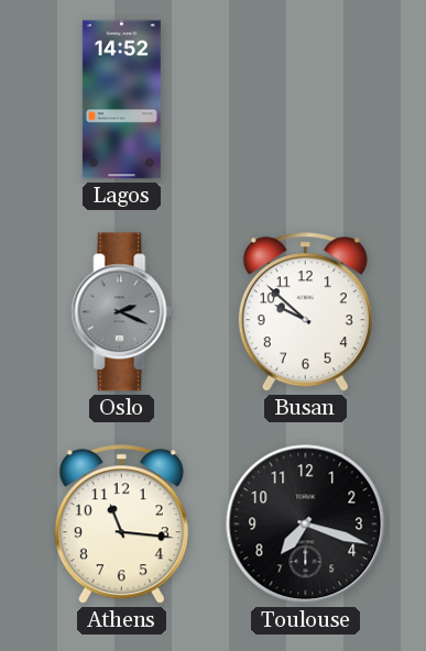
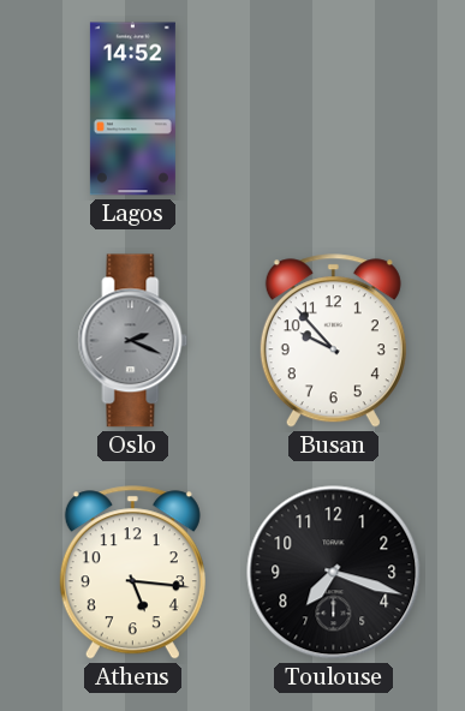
Busan: 9:52 -> 9:53 (333, 341)
Athens: 11:16 -> 5:16 (132, 573)
